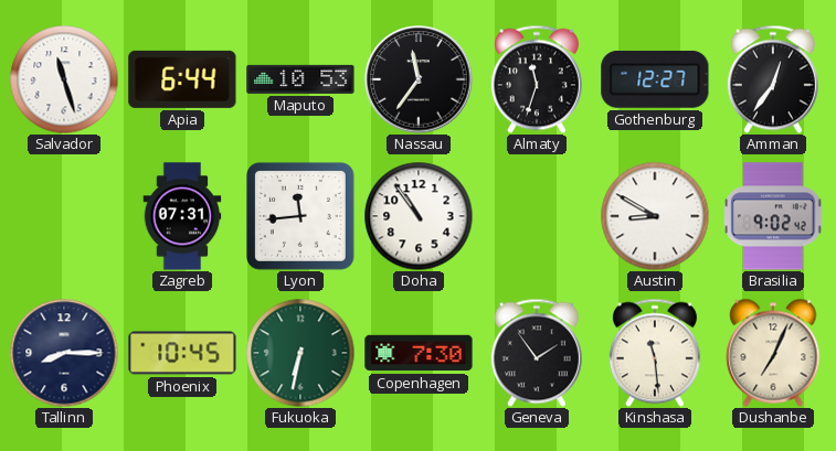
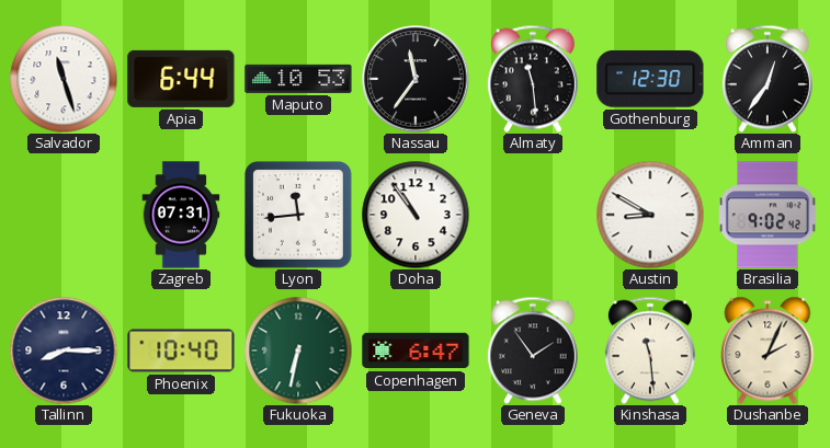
Almaty: 11:33 -> 11:29 (533, 79)
Gothenburg: 12:27 -> 12:30 (650, 79)
Phoenix: 10:45 -> 10:40 (181, 351)
Copenhagen: 7:30 -> 6:47 (416, 351)
Dushanbe: 7:04 -> 2:04 (768, 351)
